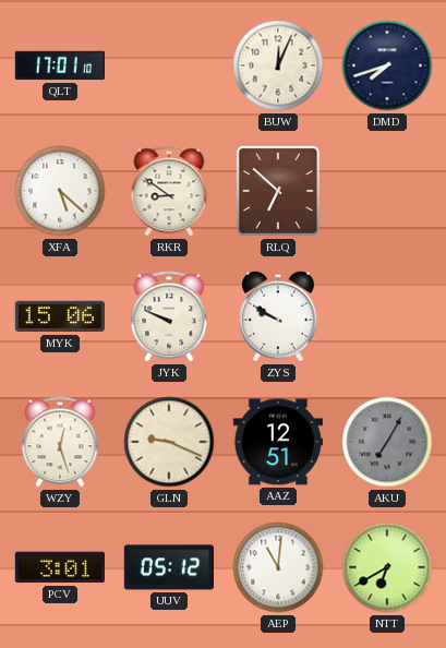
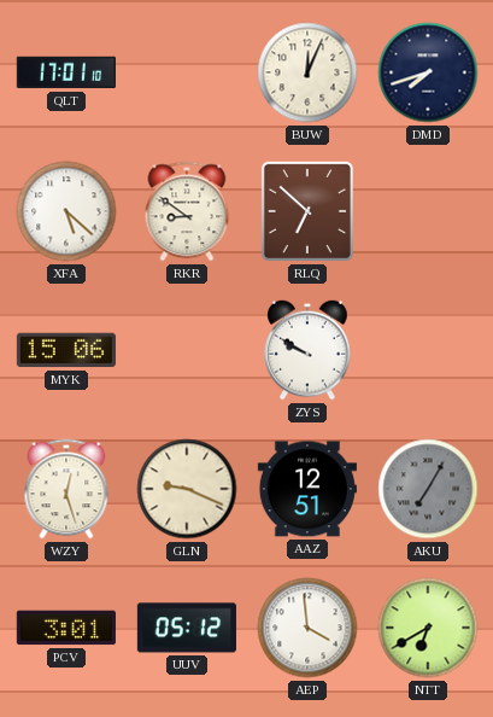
JYK: 9:49 -> none (169, 316)
AEP: 11:01 -> 3:59 (307, 628)
